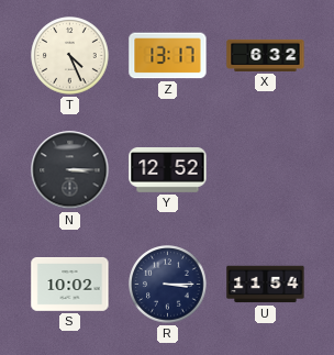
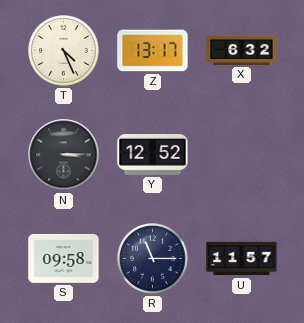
S: 10:02 -> 09:58 (64, 259)
R: 3:15 -> 11:15 (153, 259)
U: 11:54 -> 11:57 (242, 259)
